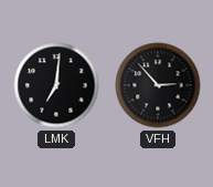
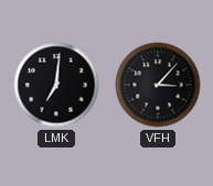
VFH: 2:53 -> 3:07 (158, 85)
